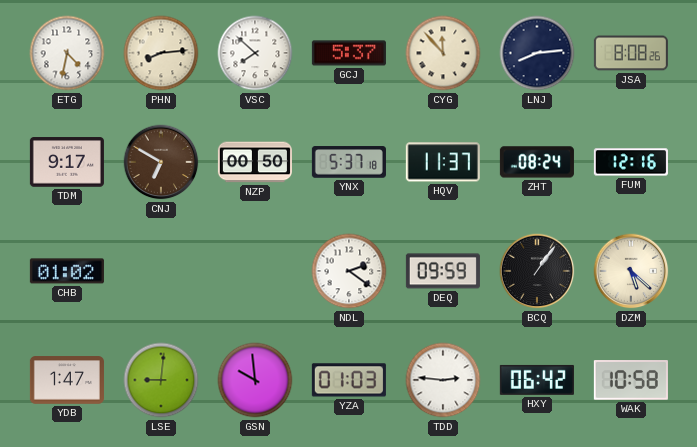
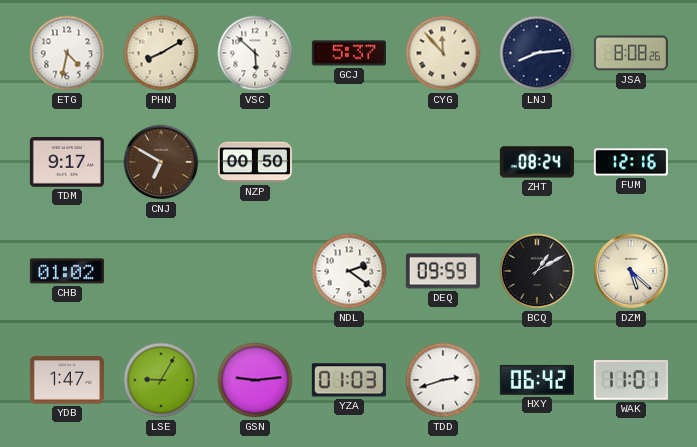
PHN: 8:14 -> 8:10 (161, 53)
VSC: 7:52 -> 5:52 (255, 53)
YNX: 5:37 -> none (349, 162)
HQV: 11:37 -> none (443, 162)
BCQ: 1:06 -> 1:10 (537, 271)
LSE: 9:01 -> 9:05 (161, 380)
GSN: 9:59 -> 9:14 (255, 380)
TDD: 2:46 -> 2:42 (443, 380)
WAK: 10:58 -> 11:01 (631, 380)
